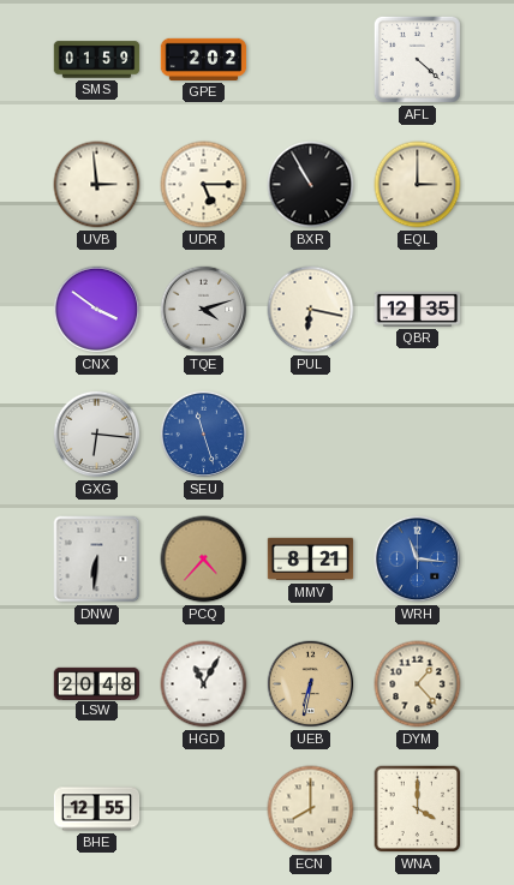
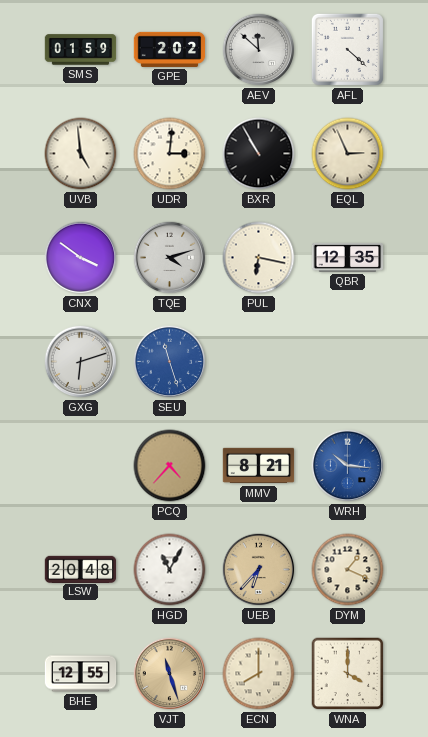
AEV: none -> 11:52 (259, 50)
UVB: 2:59 -> 4:59 (81, 154)
UDR: 5:15 -> 3:01 (170, 154)
EQL: 3:00 -> 2:56 (348, 154)
GXG: 6:16 -> 6:12 (81, 362)
DNW: 6:31 -> none (97, 560)
WRH: 11:16 -> 10:16 (348, 466)
UEB: 6:32 -> 6:37 (259, 570)
DYM: 1:23 -> 1:19 (348, 570)
VJT: none -> 11:27 (170, 674)
